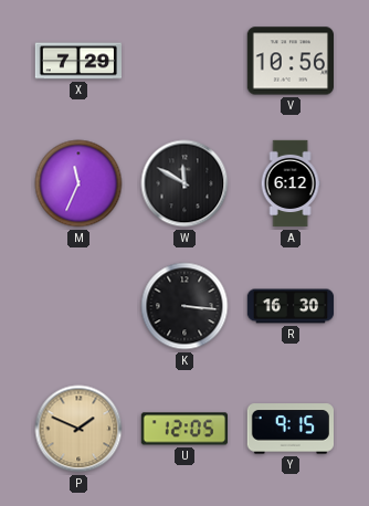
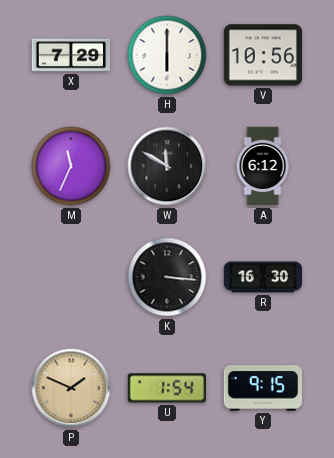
H: none -> 6:00 (167, 55)
U: 12:05 -> 1:54 (166, 388)
